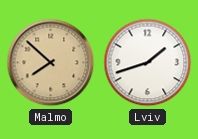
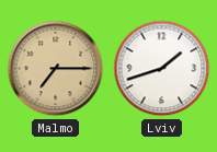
Malmo: 7:52 -> 7:15 (56, 69)
